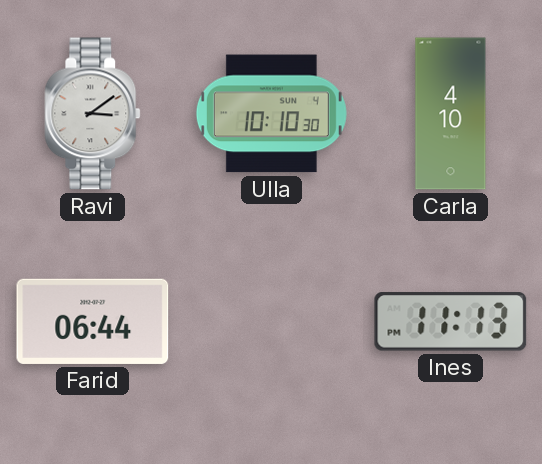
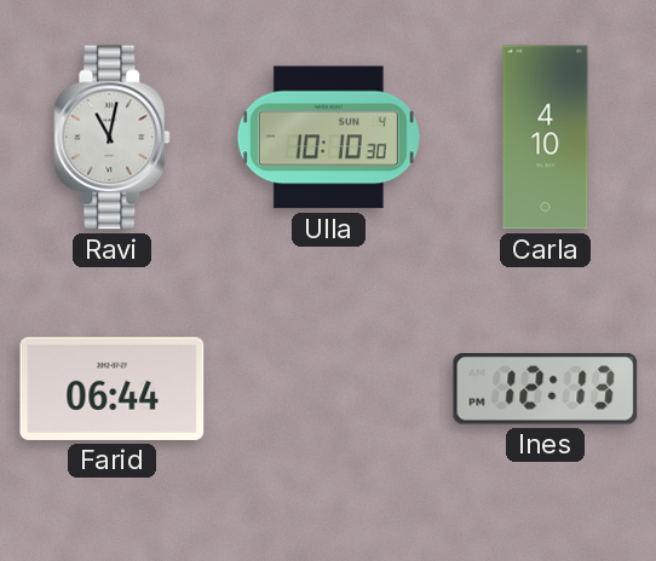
Ravi: 3:09 -> 11:02 (113, 138)
Ines: 11:13 -> 12:13 (546, 389)
